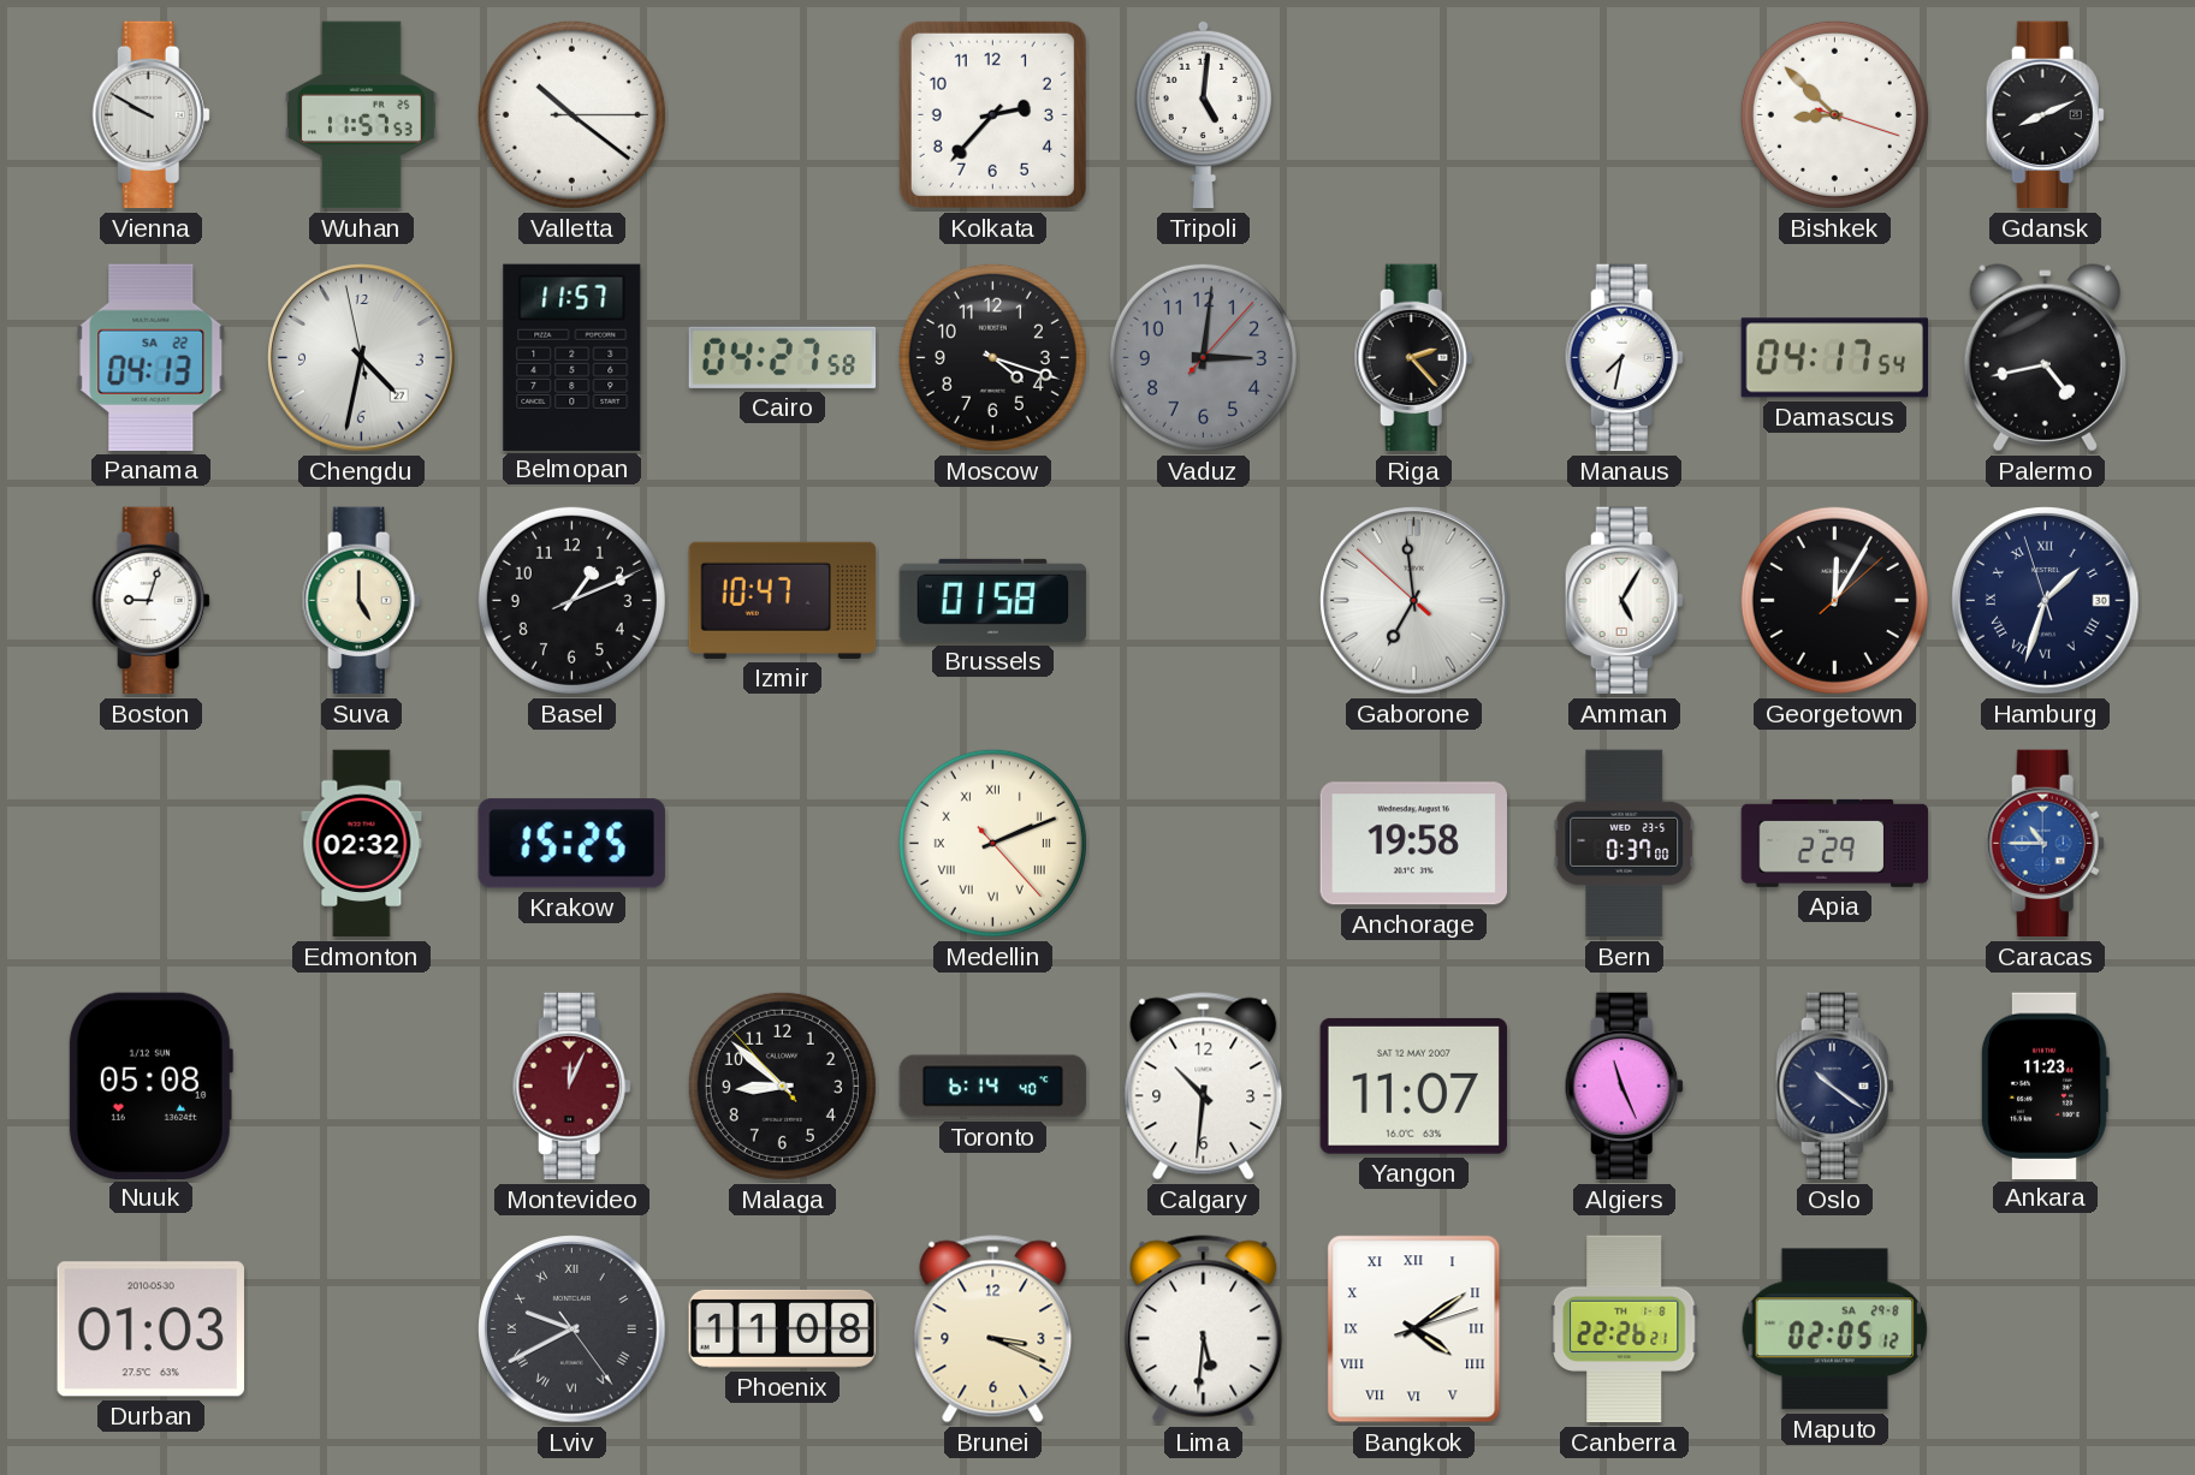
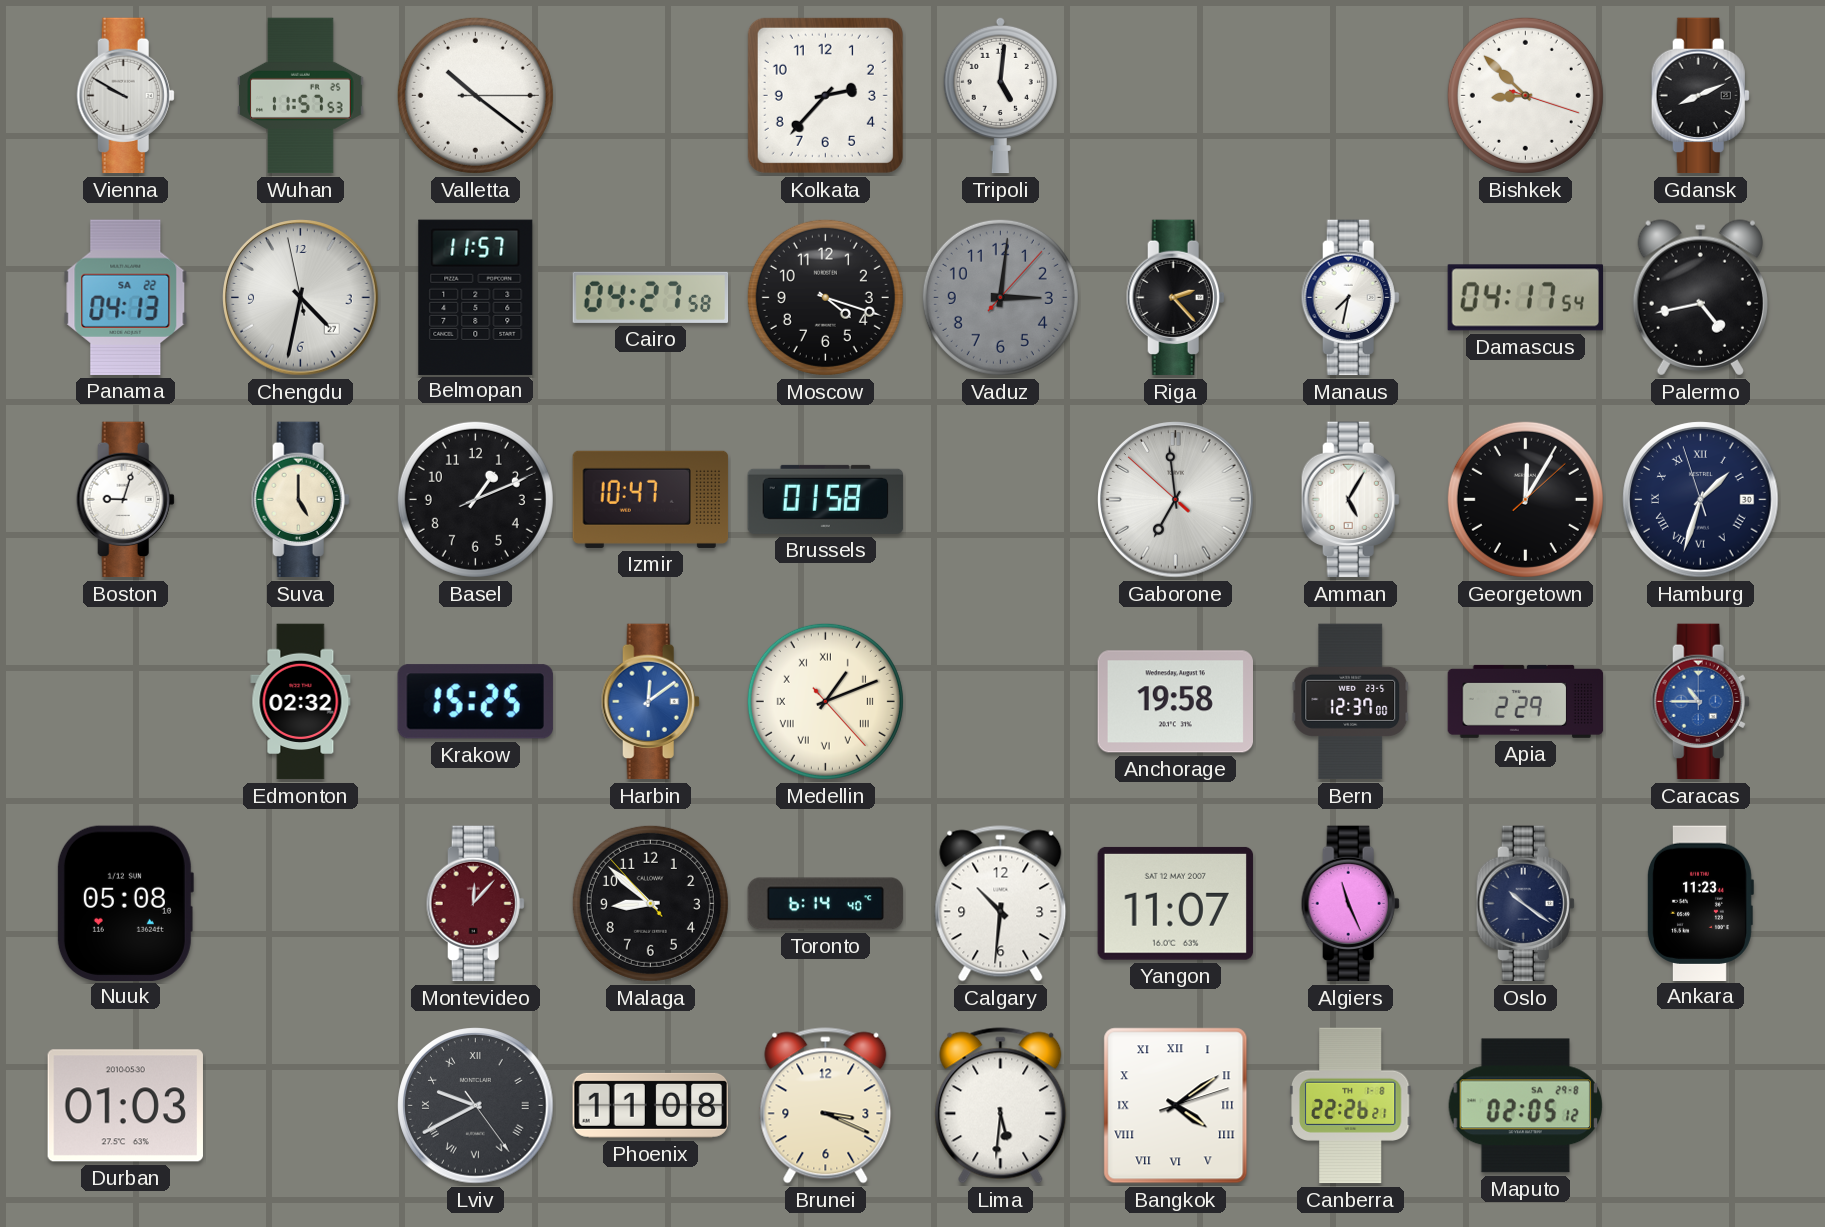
Harbin: none -> 12:09 (650, 702)
Medellin: 2:11 -> 1:11 (825, 701)
Bern: 0:37 -> 12:37 (1351, 702)
Montevideo: 12:04 -> 12:07 (475, 904)
